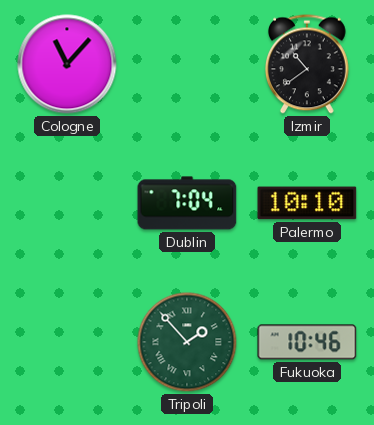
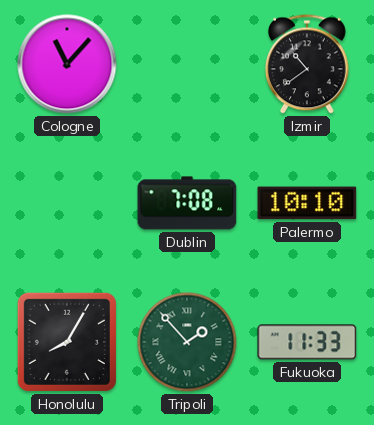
Dublin: 7:04 -> 7:08 (187, 203)
Honolulu: none -> 8:05 (67, 342)
Fukuoka: 10:46 -> 11:33 (307, 342)
